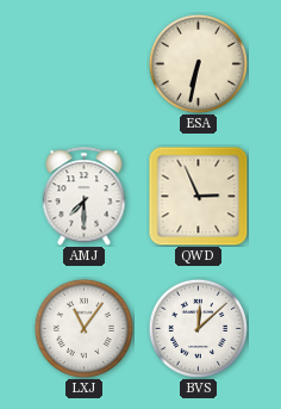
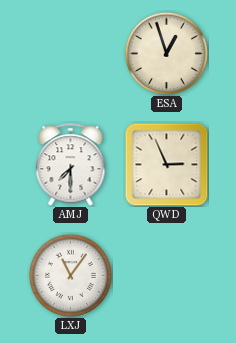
ESA: 6:32 -> 12:57 (166, 53)
BVS: 12:08 -> none (198, 328)
